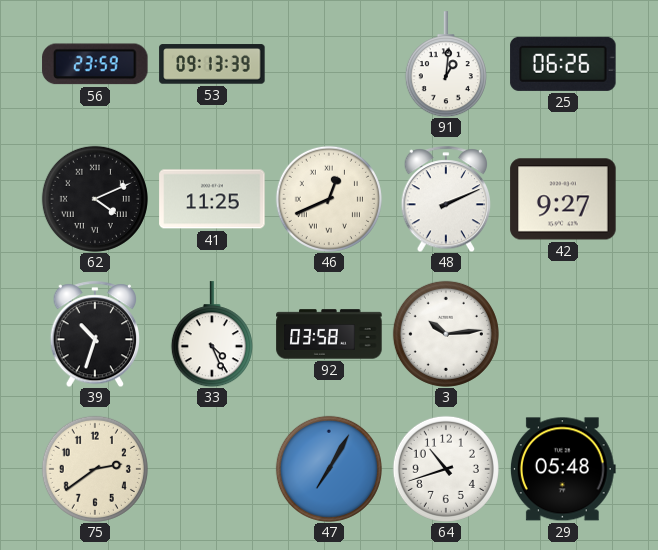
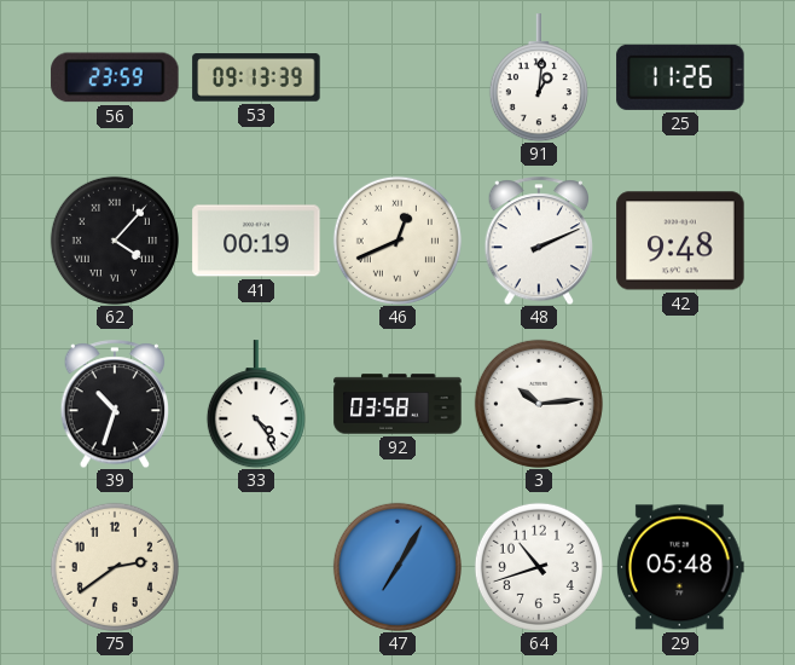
25: 06:26 -> 11:26 (680, 77)
62: 4:11 -> 4:07 (115, 241)
41: 11:25 -> 00:19 (256, 241)
42: 9:27 -> 9:48 (680, 241)
33: 4:26 -> 4:24 (256, 404)
